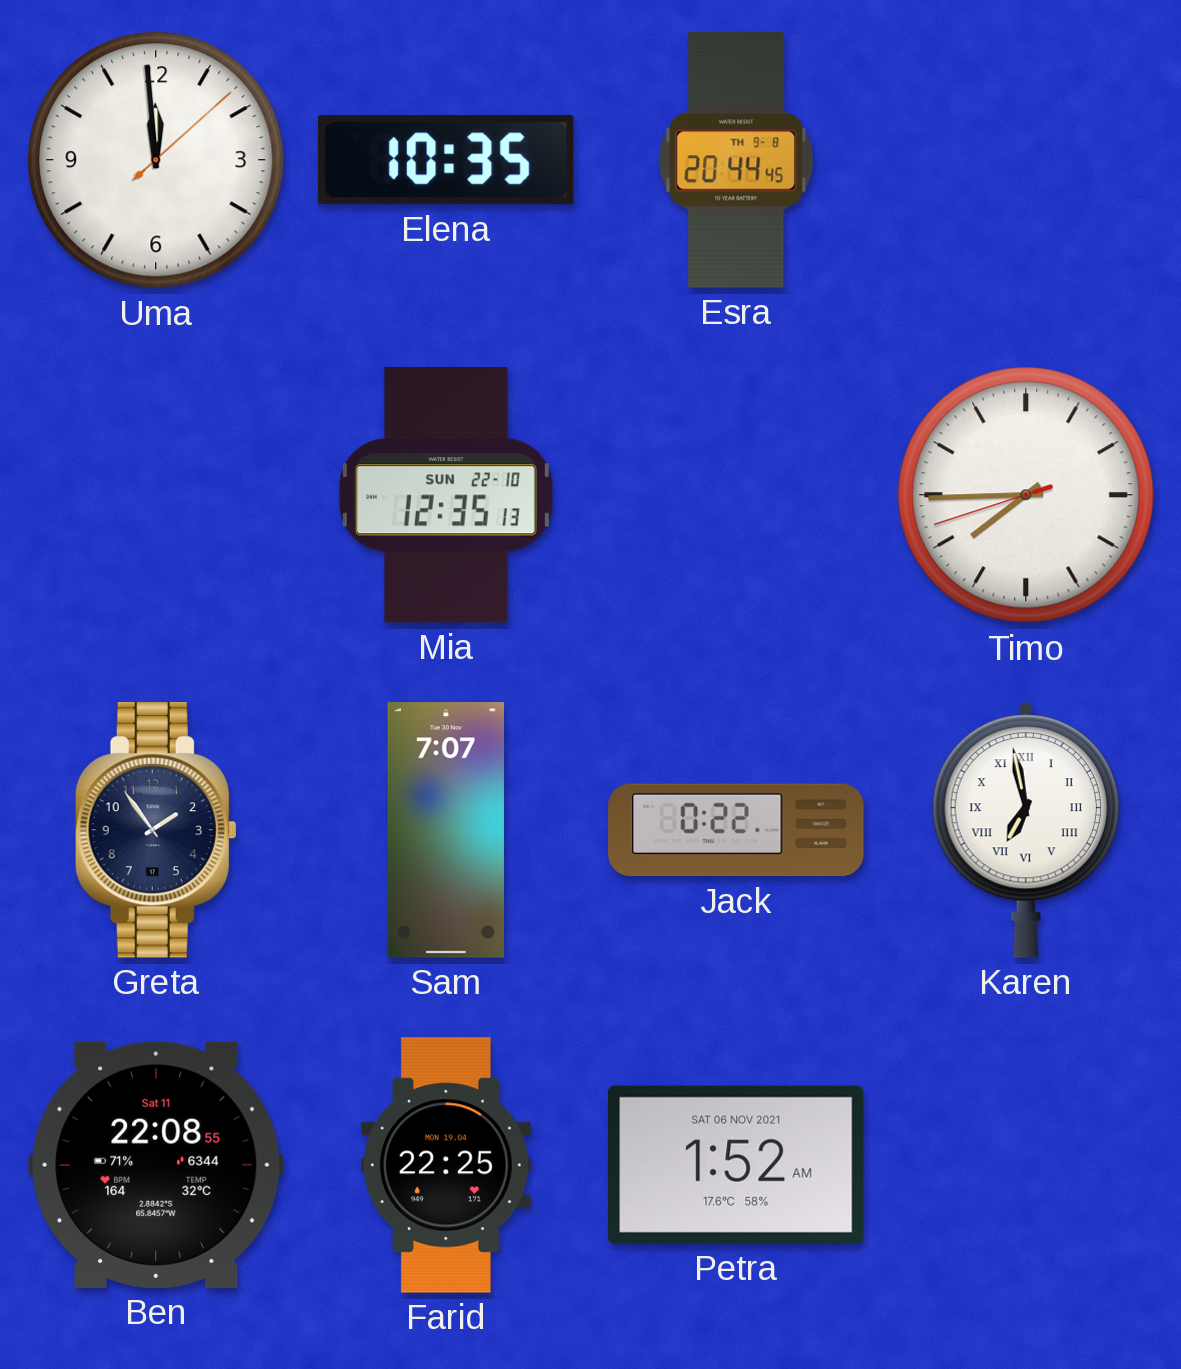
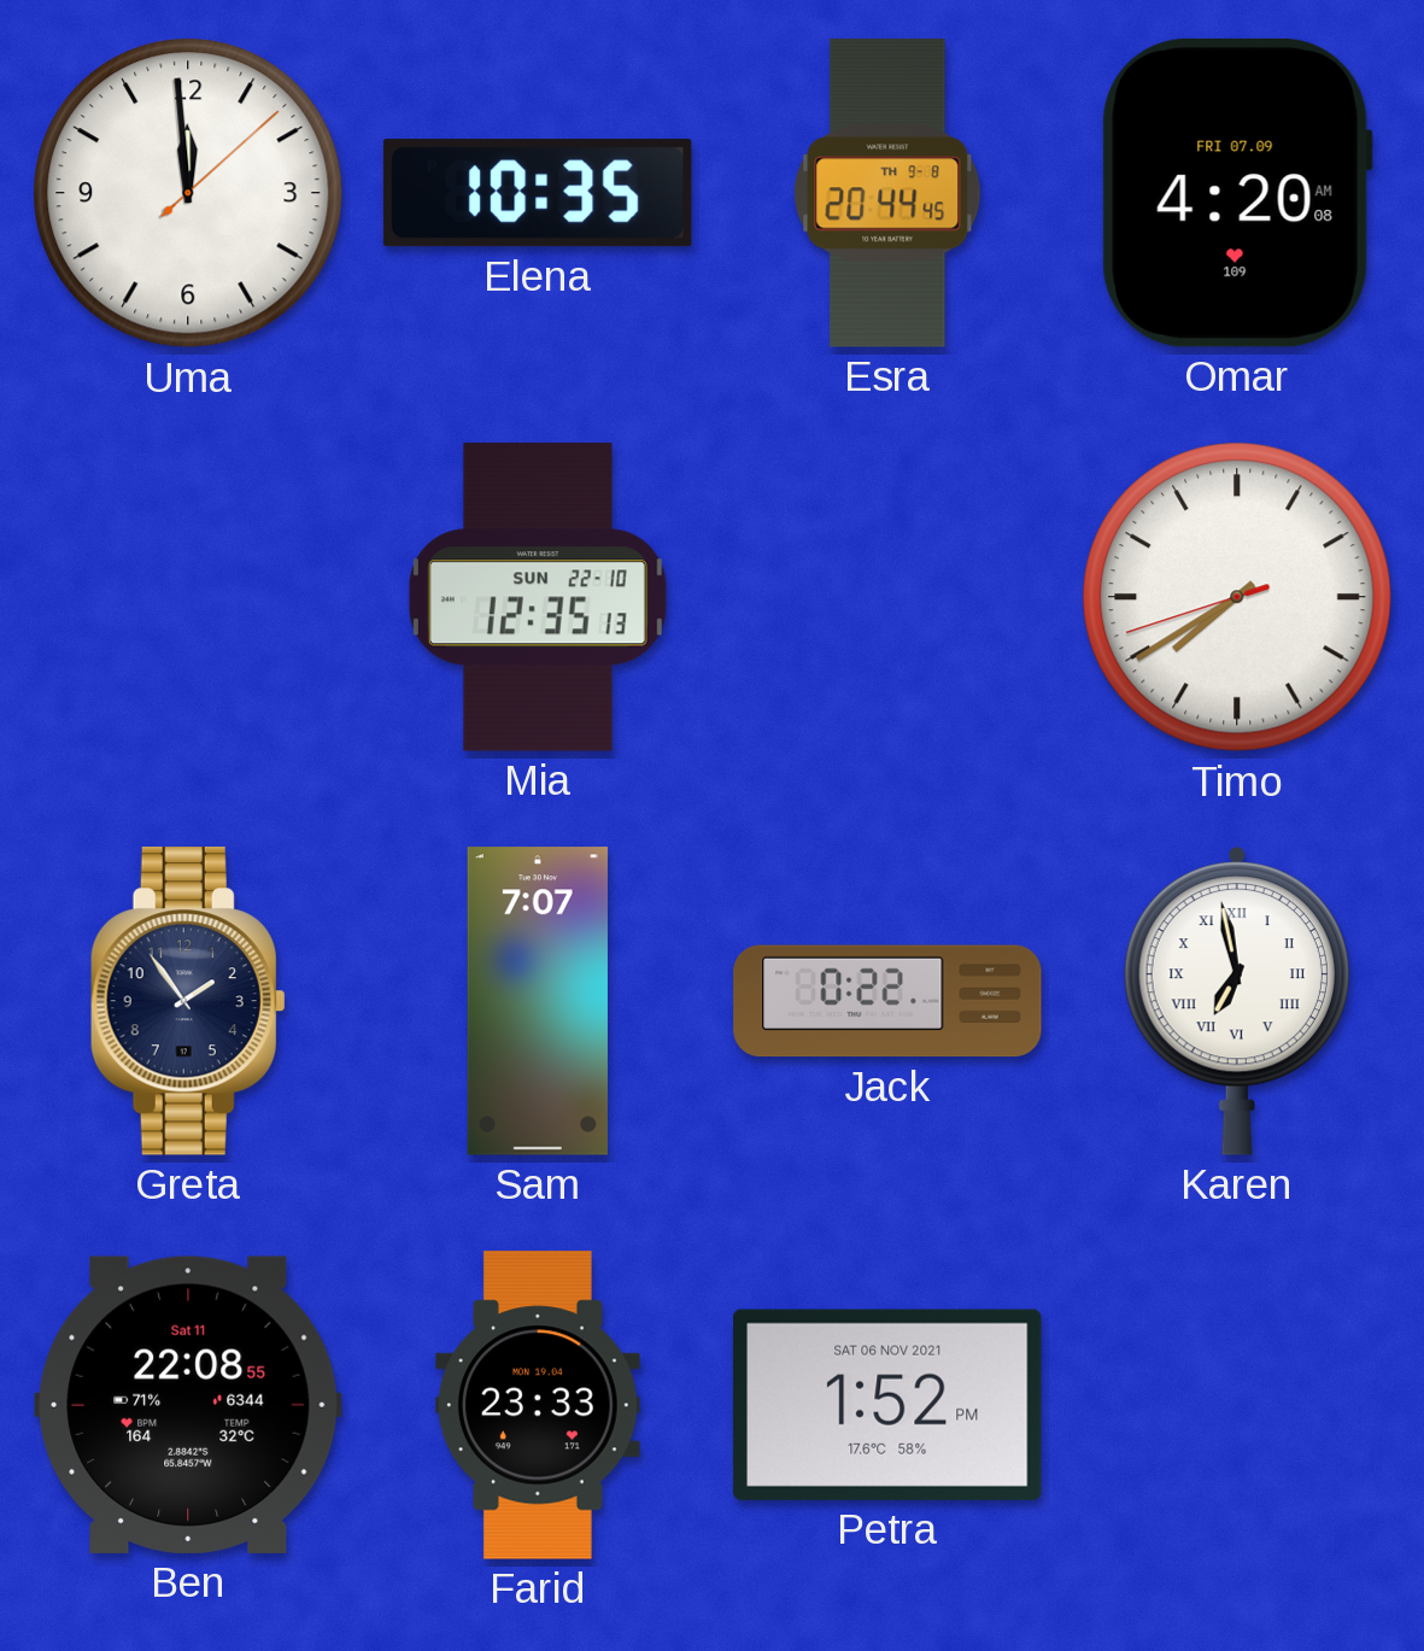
Omar: none -> 4:20 (1237, 193)
Timo: 7:44 -> 7:39 (1237, 597)
Farid: 22:25 -> 23:33 (538, 1405)
Petra: 1:52 AM -> 1:52 PM (887, 1405)
